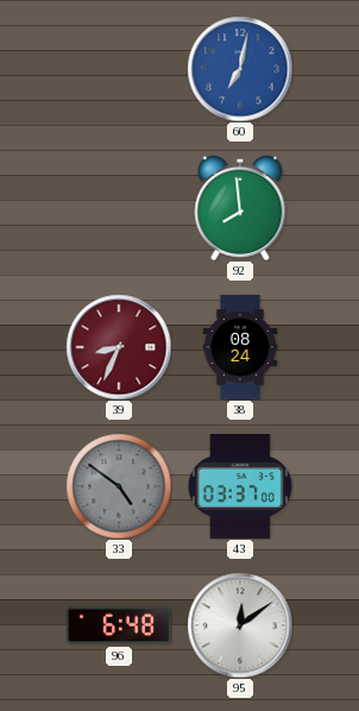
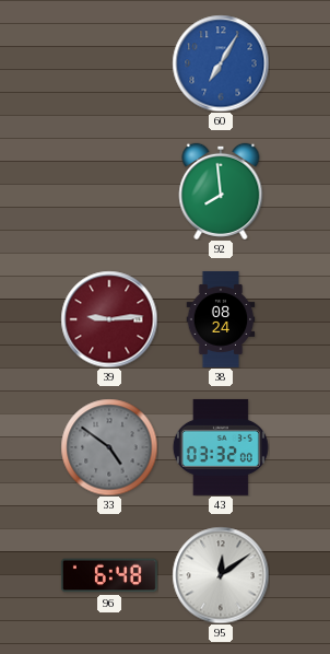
60: 7:02 -> 7:05 (221, 63)
39: 8:34 -> 9:14 (109, 319)
43: 03:37 -> 03:32 (221, 447)
